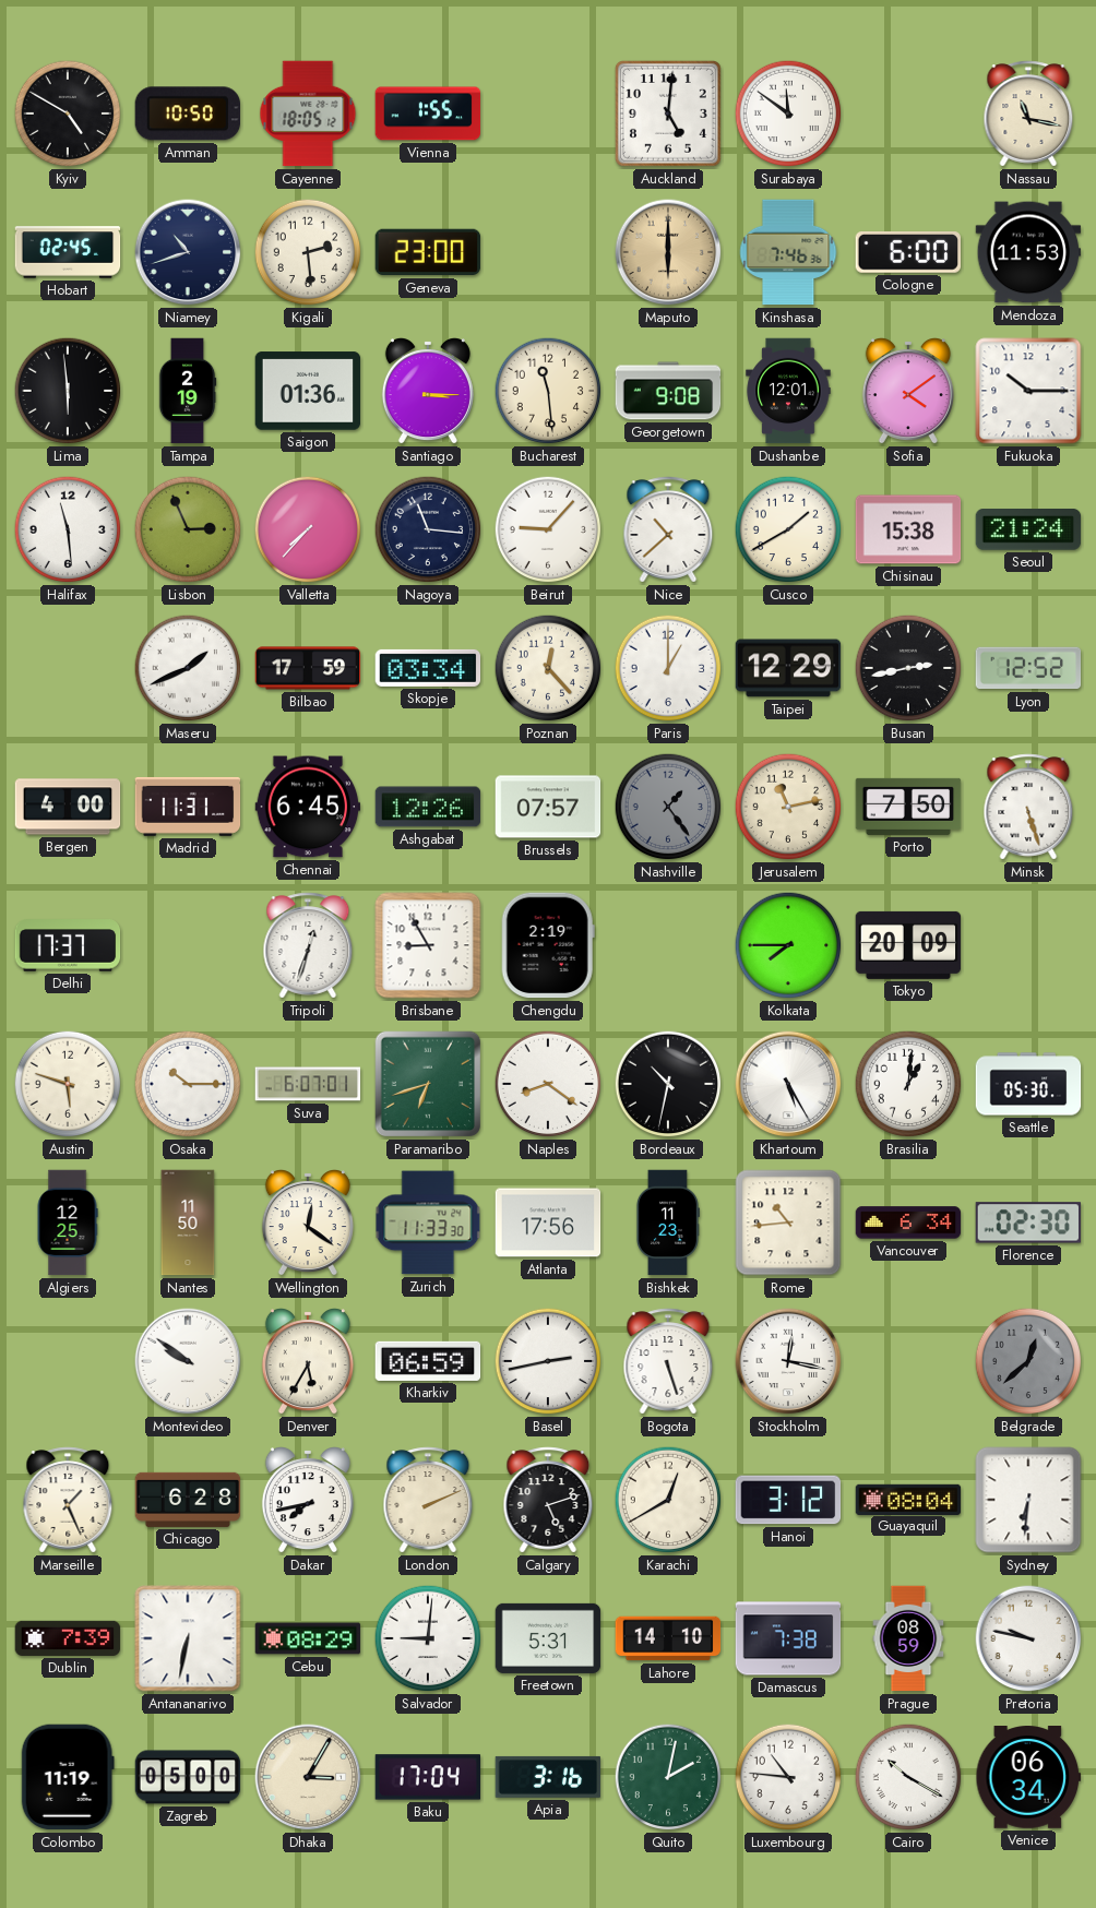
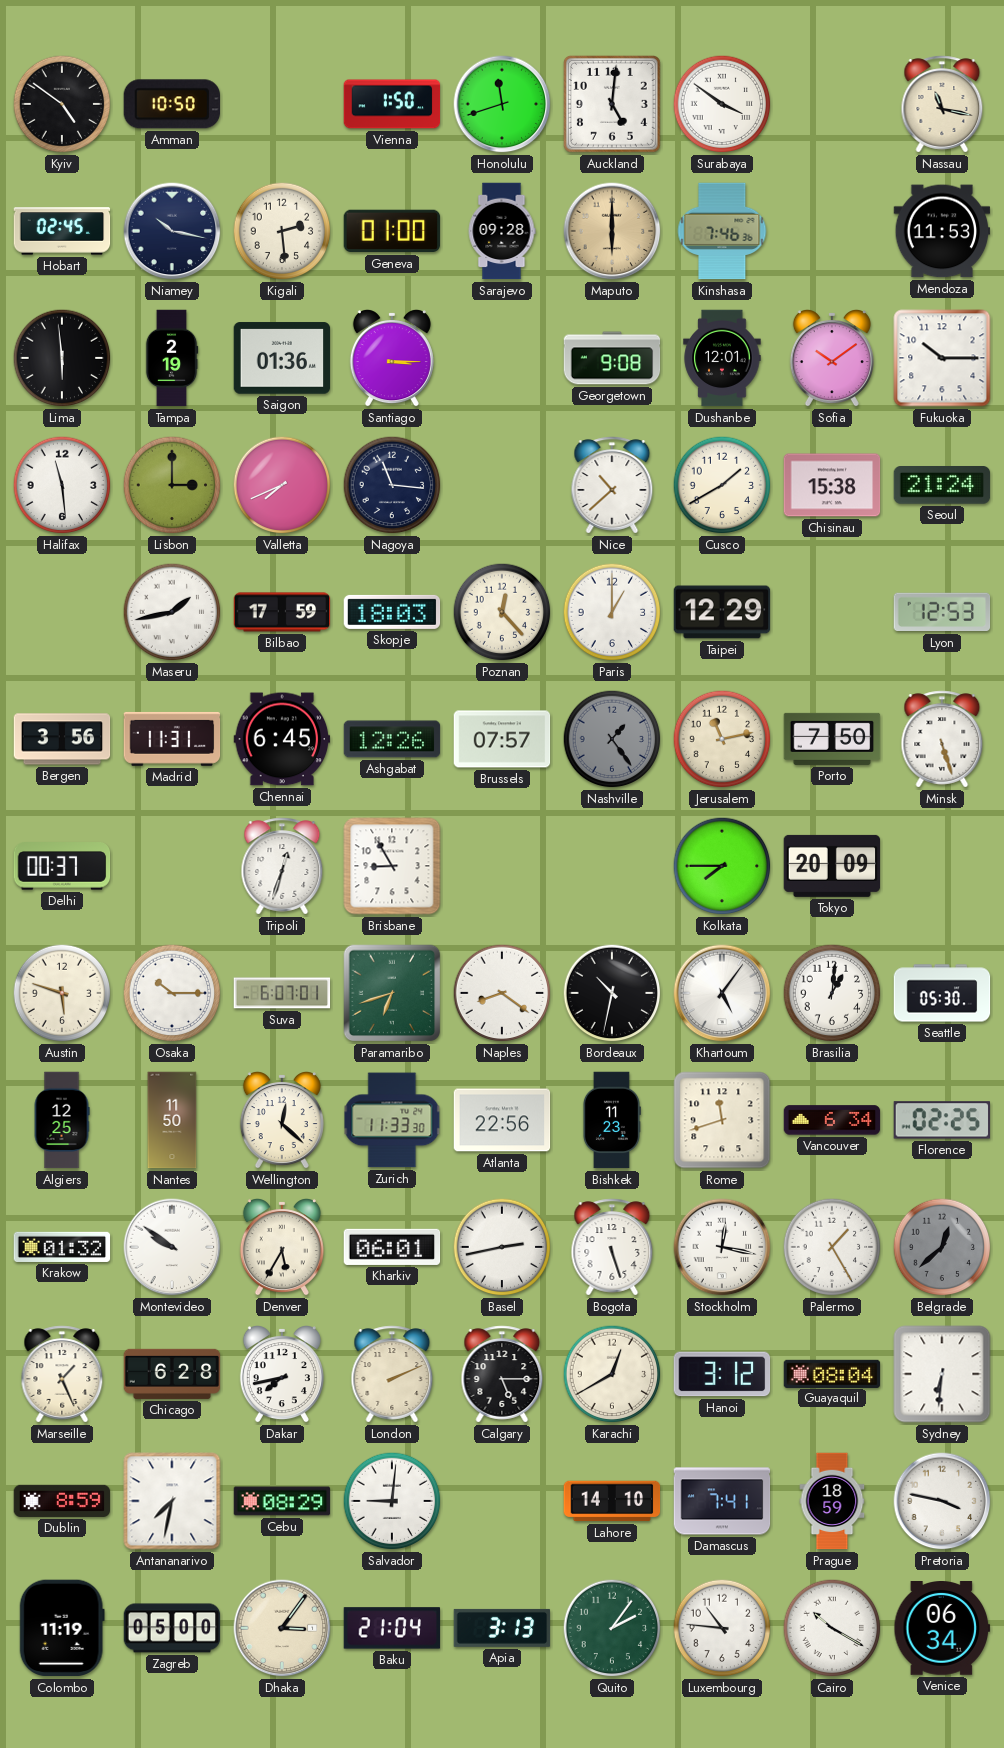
Kyiv: 4:50 -> 4:51 (62, 104)
Cayenne: 18:05 -> none (308, 114)
Vienna: 1:55 -> 1:50 (392, 104)
Honolulu: none -> 11:42 (502, 104)
Surabaya: 11:51 -> 3:51 (722, 104)
Niamey: 10:42 -> 10:17 (172, 231)
Geneva: 23:00 -> 01:00 (392, 231)
Sarajevo: none -> 09:28 (502, 231)
Cologne: 6:00 -> none (908, 253)
Bucharest: 11:29 -> none (548, 391)
Sofia: 4:09 -> 10:09 (832, 359)
Lisbon: 2:56 -> 3:00 (172, 485)
Valletta: 7:37 -> 7:41 (282, 485)
Beirut: 9:07 -> none (548, 529)
Maseru: 1:41 -> 1:43 (172, 612)
Skopje: 03:34 -> 18:03 (392, 612)
Busan: 2:43 -> none (908, 668)
Lyon: 12:52 -> 12:53 (942, 612)
Bergen: 4:00 -> 3:56 (62, 739)
Delhi: 17:37 -> 00:37 (62, 866)
Chengdu: 2:19 -> none (548, 945)
Khartoum: 5:25 -> 5:06 (722, 993)
Wellington: 12:21 -> 12:22 (282, 1121)
Atlanta: 17:56 -> 22:56 (502, 1120)
Rome: 10:44 -> 11:42 (722, 1120)
Florence: 02:30 -> 02:25 (942, 1120)
Krakow: none -> 01:32 (62, 1247)
Kharkiv: 06:59 -> 06:01 (392, 1247)
Palermo: none -> 1:25 (832, 1247)
Calgary: 5:12 -> 5:15 (502, 1374)
Dublin: 7:39 -> 8:59 (62, 1501)
Antananarivo: 6:32 -> 7:32 (172, 1501)
Freetown: 5:31 -> none (548, 1638)
Damascus: 7:38 -> 7:41 (722, 1501)
Prague: 08:59 -> 18:59 (832, 1501)
Pretoria: 9:47 -> 3:47 (942, 1501)
Dhaka: 3:05 -> 3:06 (282, 1628)
Baku: 17:04 -> 21:04 (392, 1628)
Apia: 3:16 -> 3:13 (502, 1628)
Quito: 2:02 -> 2:06 (612, 1628)
